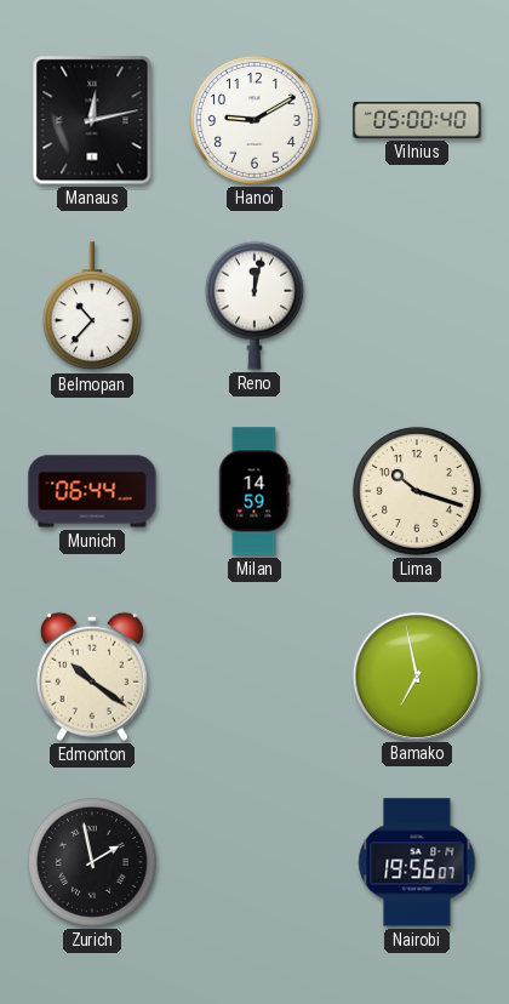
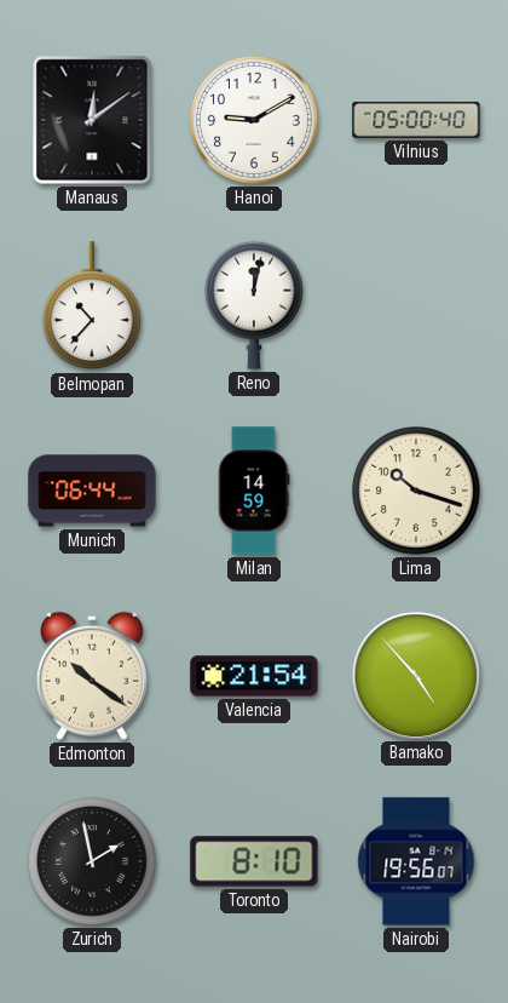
Manaus: 12:13 -> 12:09 (92, 120)
Valencia: none -> 21:54 (254, 676)
Bamako: 6:58 -> 4:53 (415, 675)
Toronto: none -> 8:10 (254, 861)
